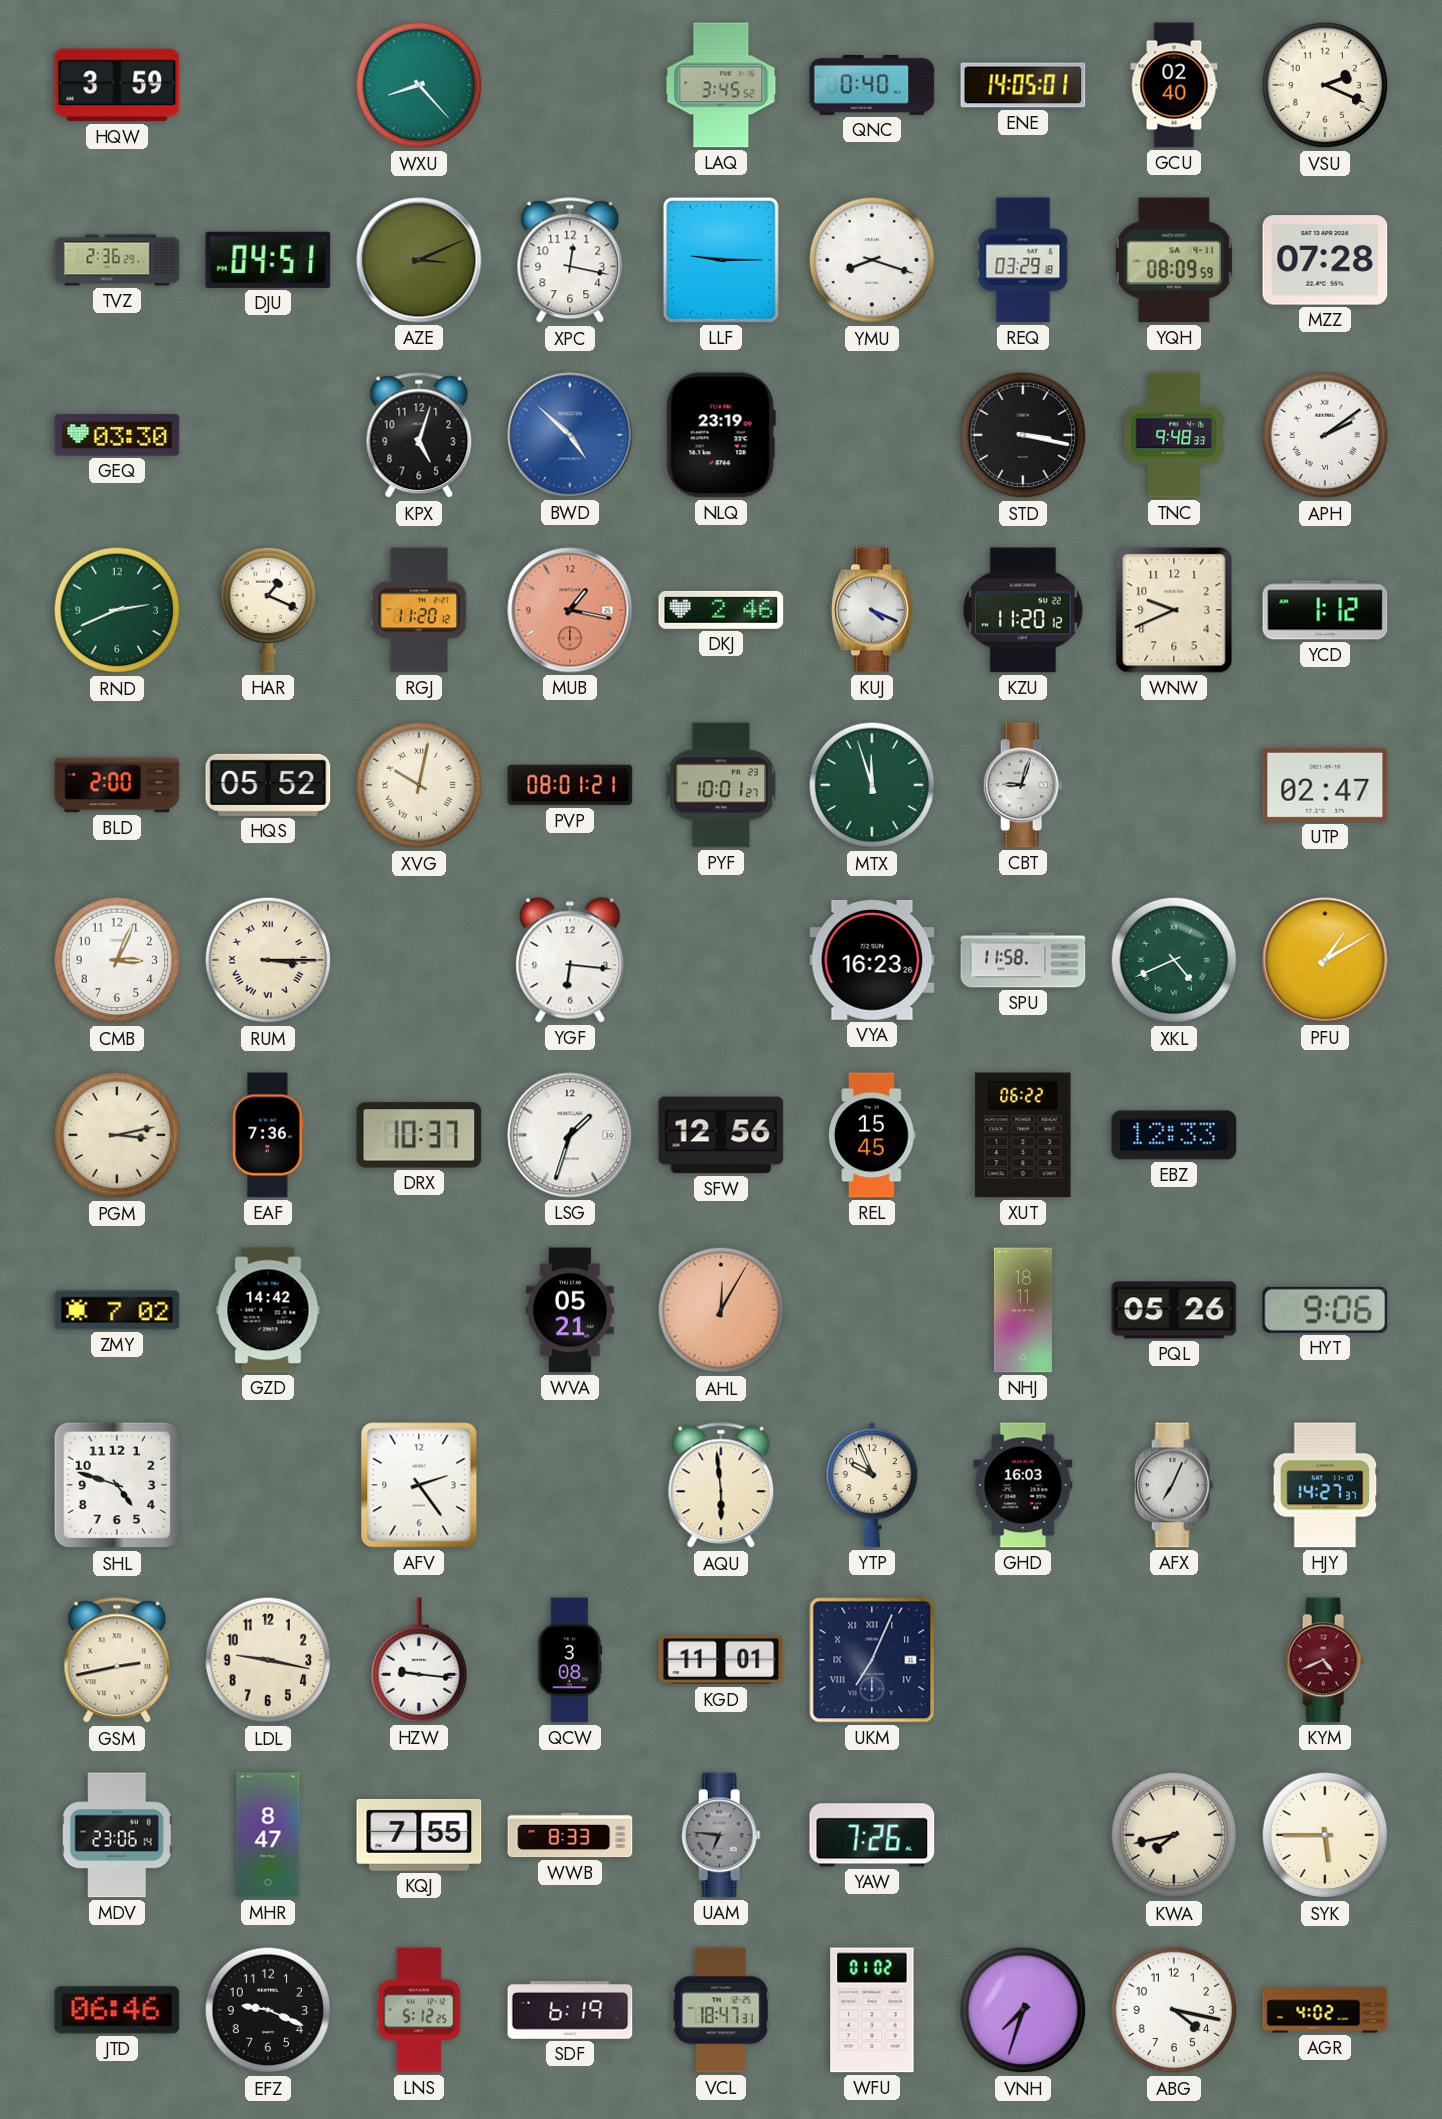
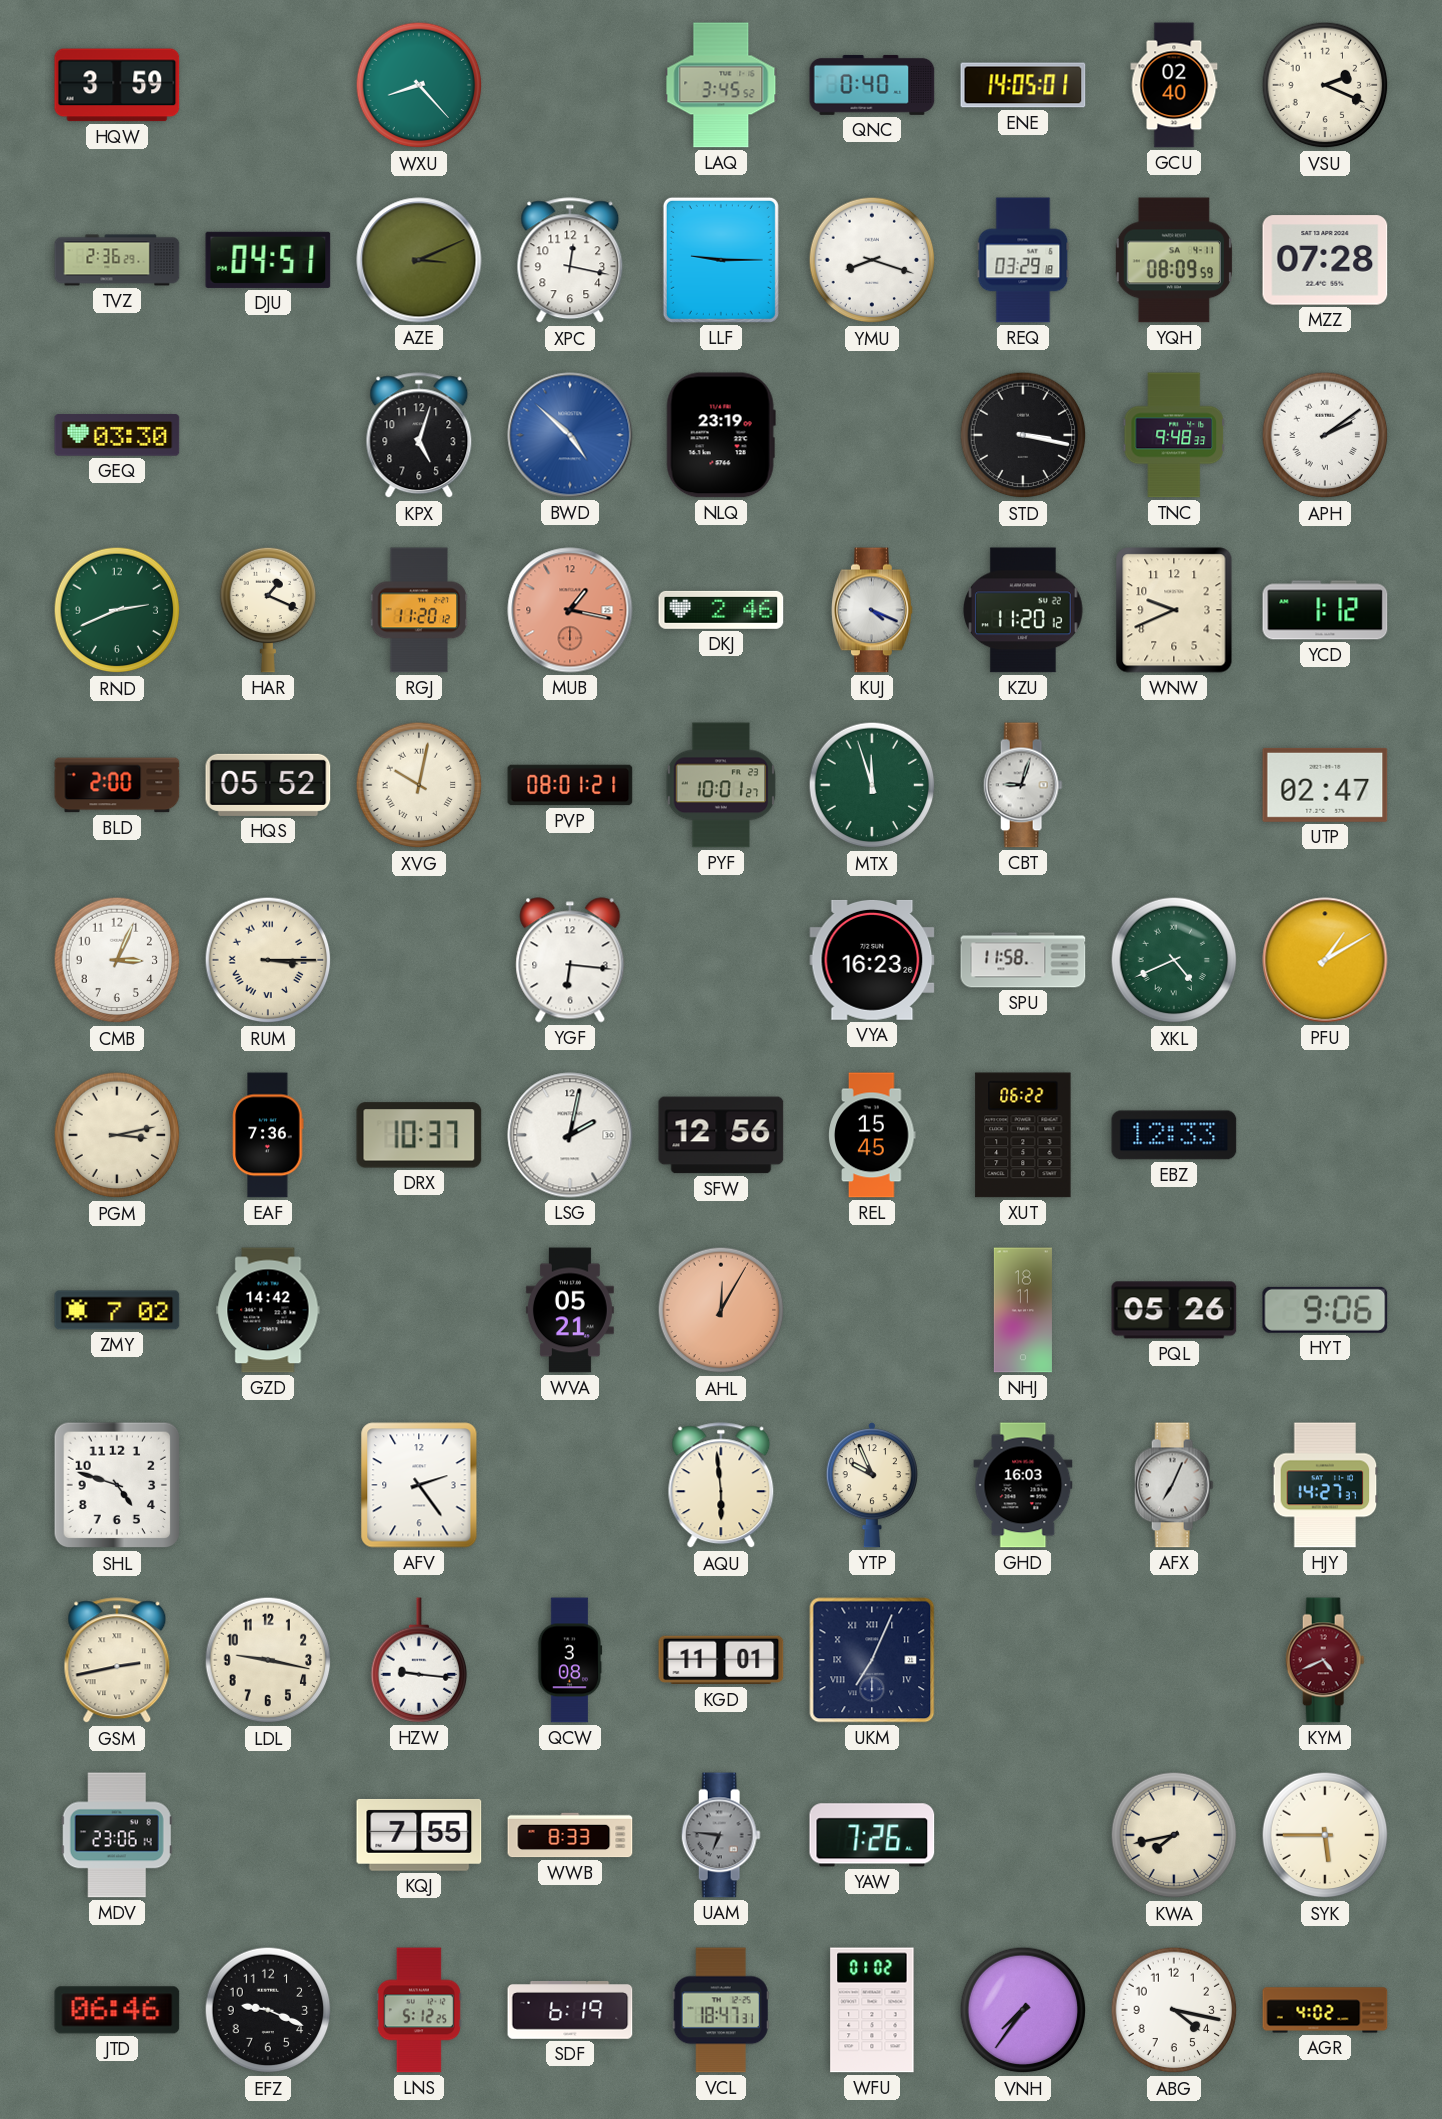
LSG: 1:33 -> 2:02 (570, 1135)
MHR: 8:47 -> none (268, 1835)
VNH: 7:33 -> 7:36 (1023, 2010)
